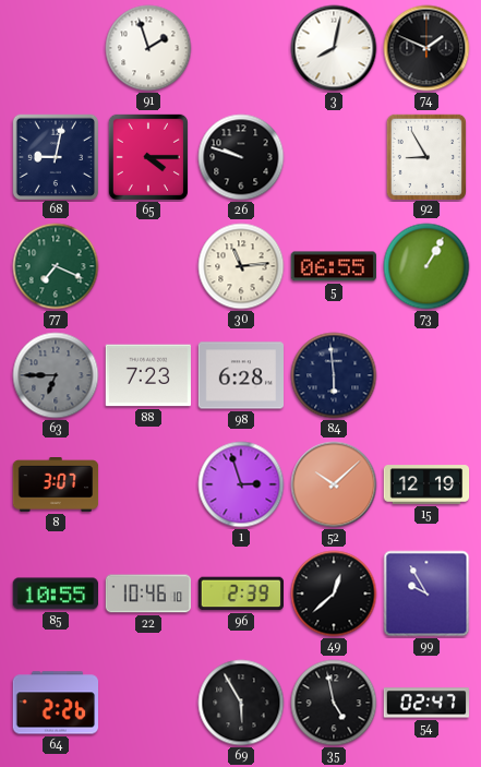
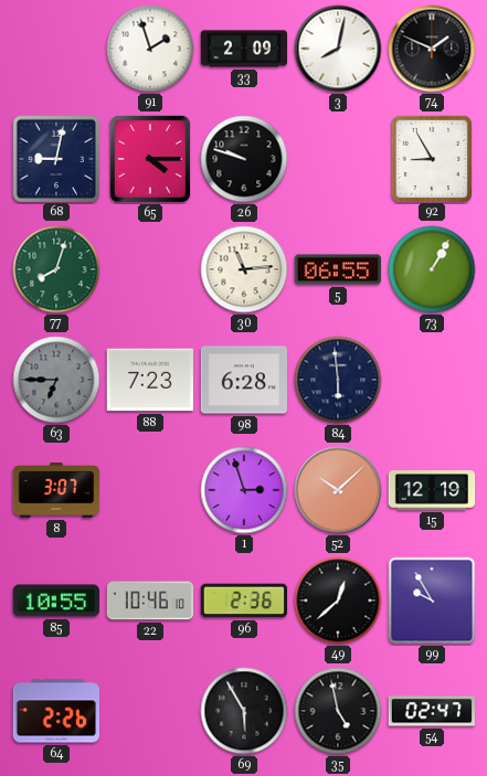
33: none -> 2:09 (244, 49)
77: 7:19 -> 8:03 (56, 269)
96: 2:39 -> 2:36 (243, 600)
